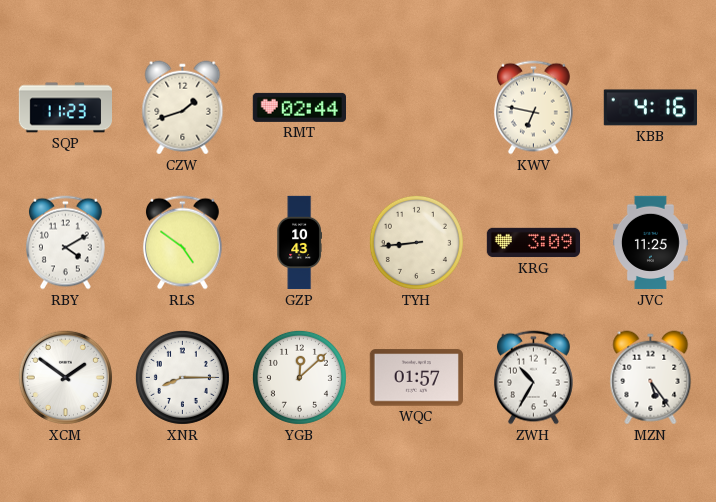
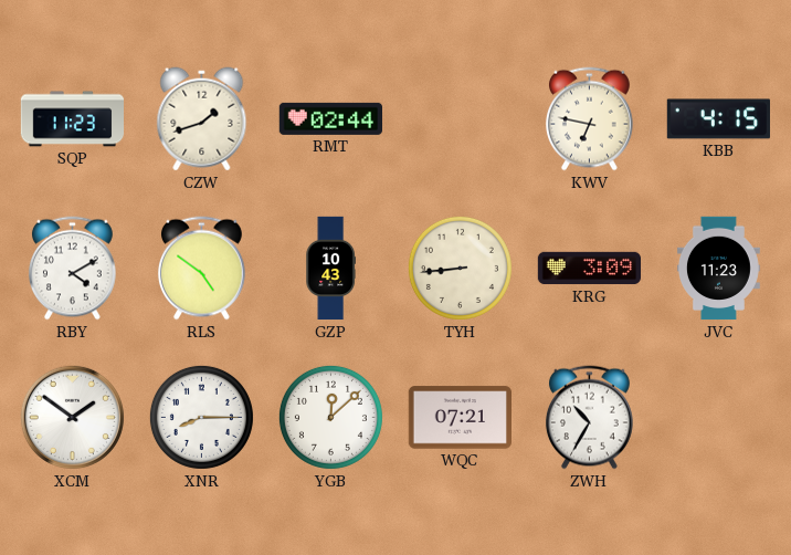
KBB: 4:16 -> 4:15 (718, 119)
JVC: 11:25 -> 11:23 (718, 269)
WQC: 01:57 -> 07:21 (460, 418)
MZN: 5:24 -> none (651, 378)
